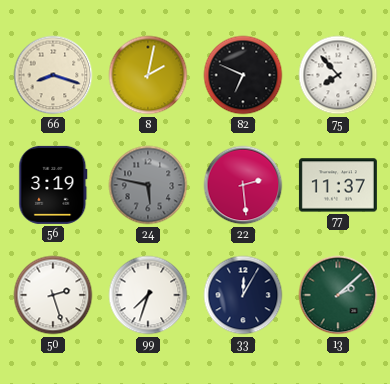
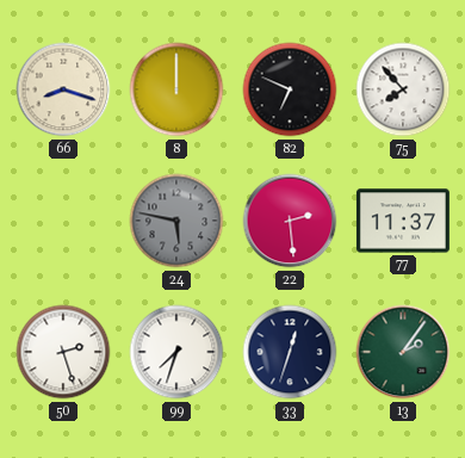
8: 2:02 -> 12:00 (176, 89)
56: 3:19 -> none (53, 185)
33: 12:05 -> 12:33 (290, 352)
13: 2:08 -> 2:06 (403, 352)
